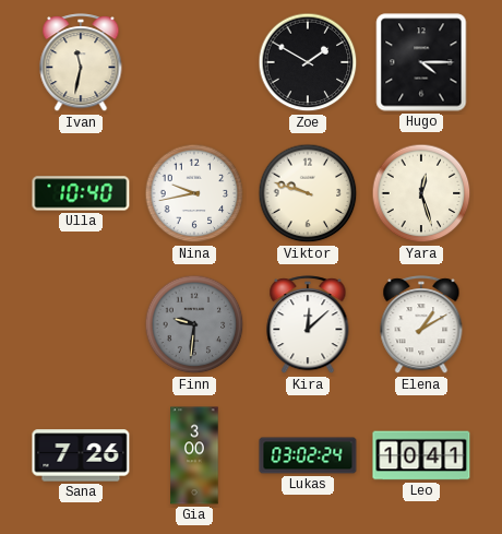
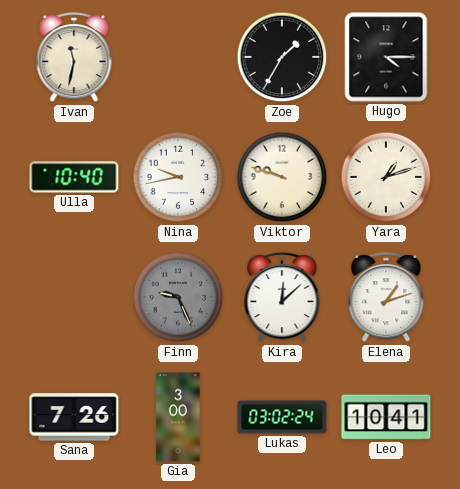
Zoe: 1:50 -> 1:35 (282, 57)
Yara: 12:27 -> 1:12 (386, 177)
Finn: 9:31 -> 9:26 (178, 297)
Elena: 1:10 -> 1:12 (386, 298)
